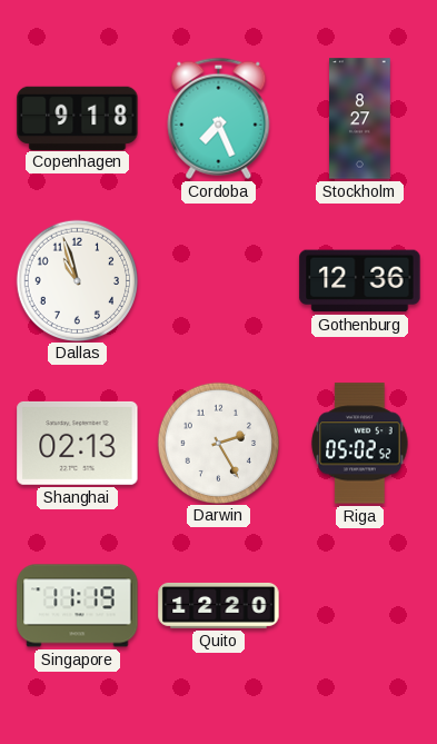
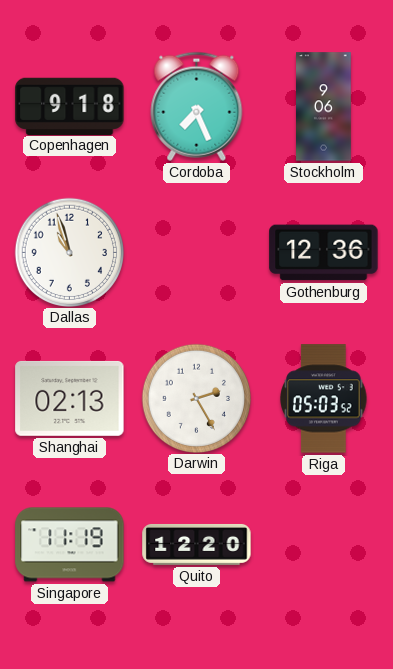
Stockholm: 8:27 -> 9:06 (324, 107)
Riga: 05:02 -> 05:03 (324, 399)
